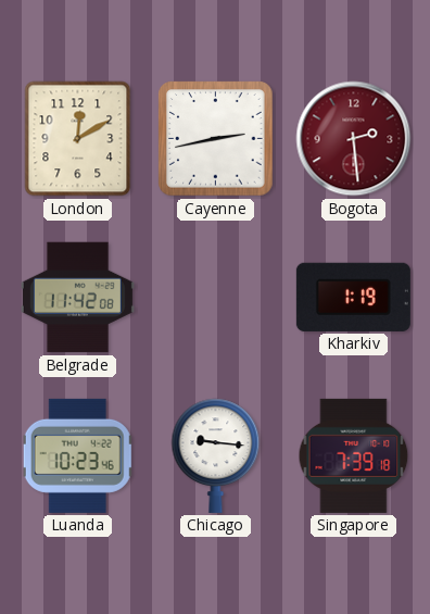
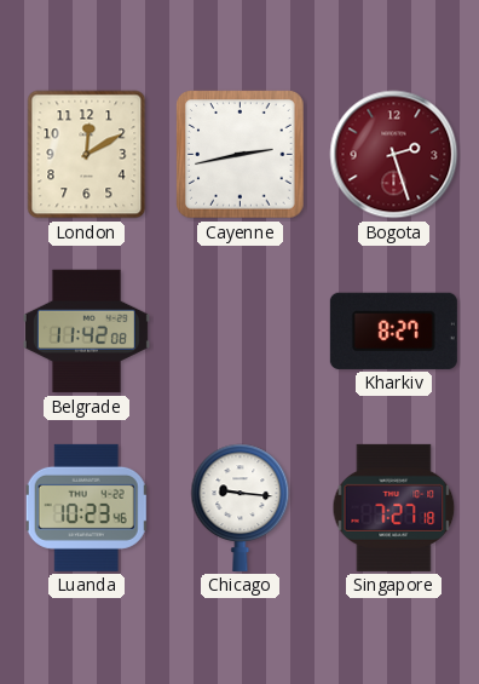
Bogota: 2:29 -> 2:27 (394, 155)
Kharkiv: 1:19 -> 8:27 (393, 330)
Singapore: 7:39 -> 7:27 (394, 507)
